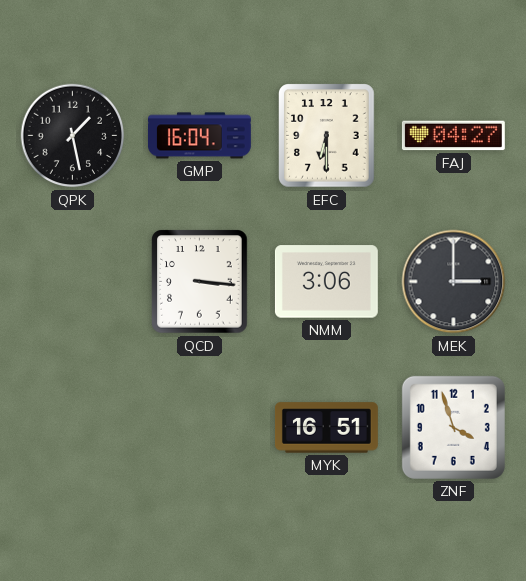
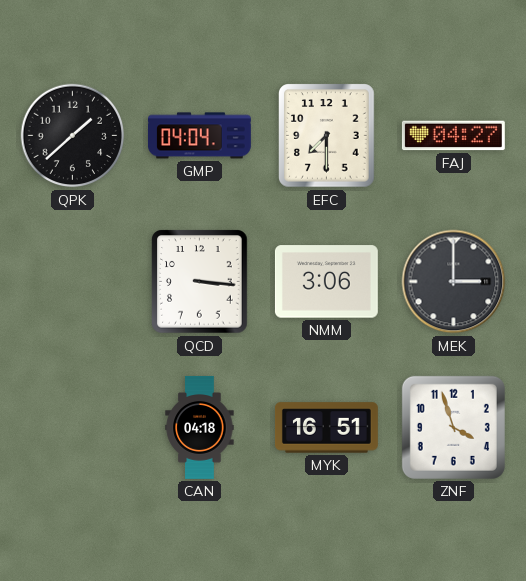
QPK: 1:28 -> 1:38 (73, 136)
GMP: 16:04 -> 04:04 (199, 136)
EFC: 6:30 -> 7:30 (327, 136)
CAN: none -> 04:18 (200, 427)
